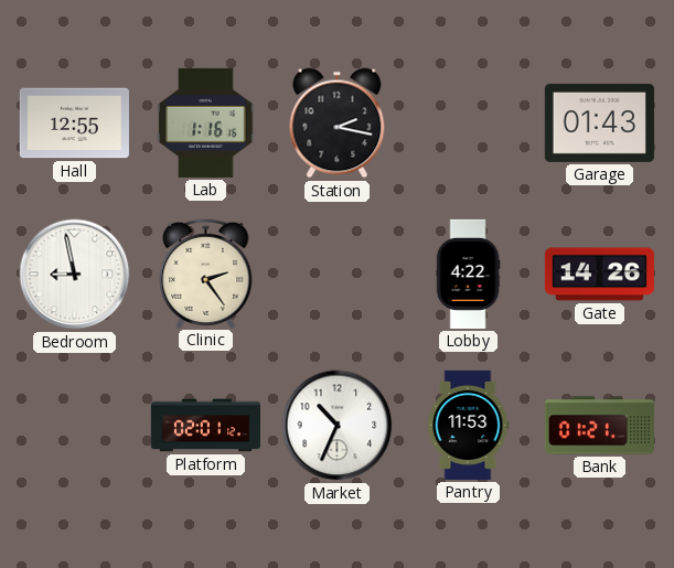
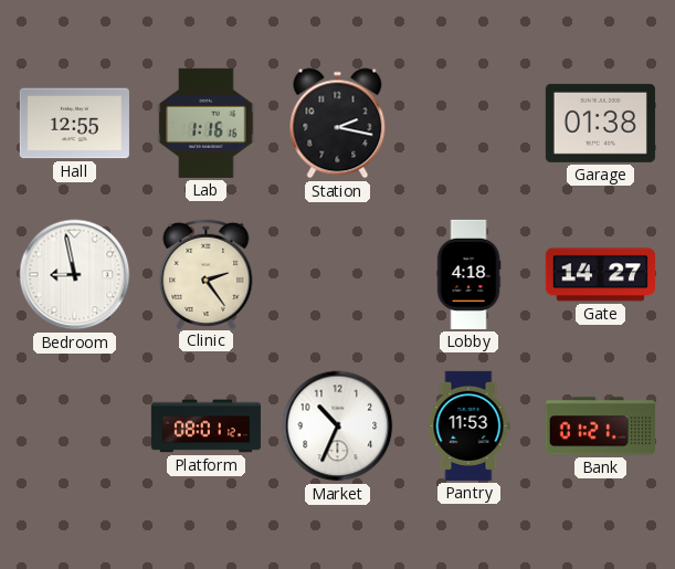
Garage: 01:43 -> 01:38 (600, 123)
Lobby: 4:22 -> 4:18 (468, 274)
Gate: 14:26 -> 14:27 (600, 275)
Platform: 02:01 -> 08:01 (205, 426)
